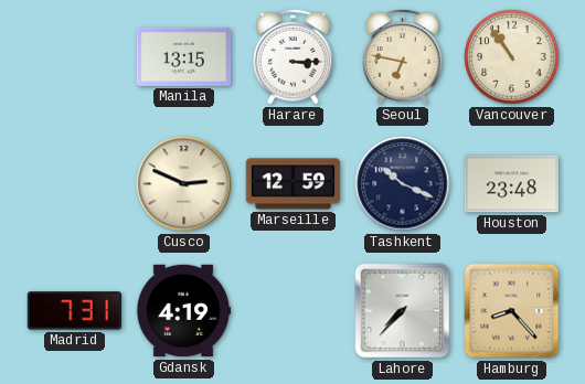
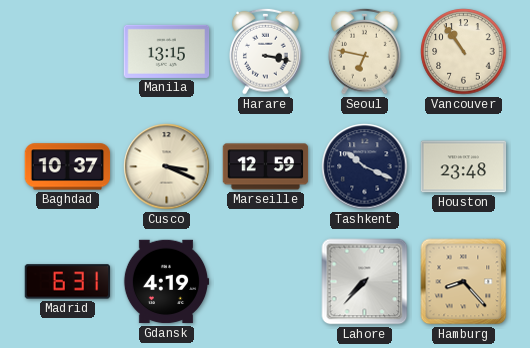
Harare: 3:15 -> 3:17 (266, 51)
Baghdad: none -> 10:37 (68, 167)
Cusco: 2:49 -> 3:19 (167, 167)
Madrid: 7:31 -> 6:31 (68, 282)
